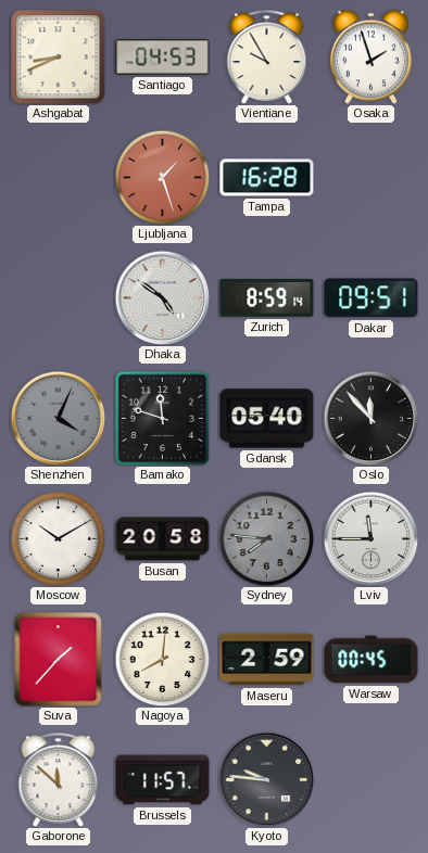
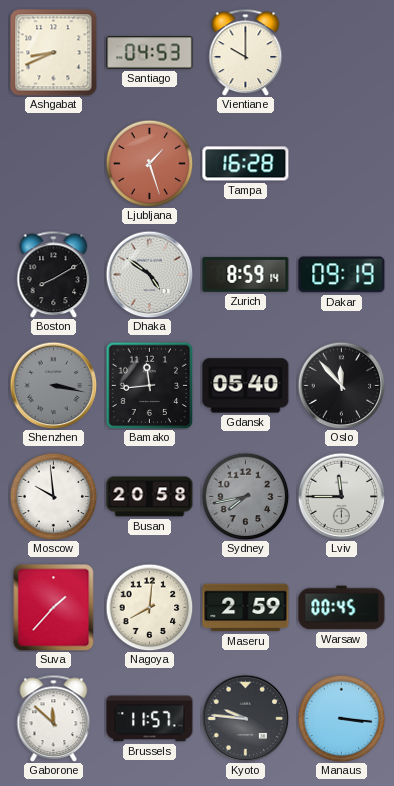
Vientiane: 9:55 -> 10:00 (246, 52)
Osaka: 1:57 -> none (372, 56)
Boston: none -> 8:10 (54, 274)
Dakar: 09:51 -> 09:19 (342, 275)
Shenzhen: 4:04 -> 3:17 (53, 385)
Bamako: 11:48 -> 11:44 (149, 385)
Moscow: 10:10 -> 9:59 (53, 496)
Sydney: 7:46 -> 7:43 (245, 496)
Manaus: none -> 3:16 (341, 718)
